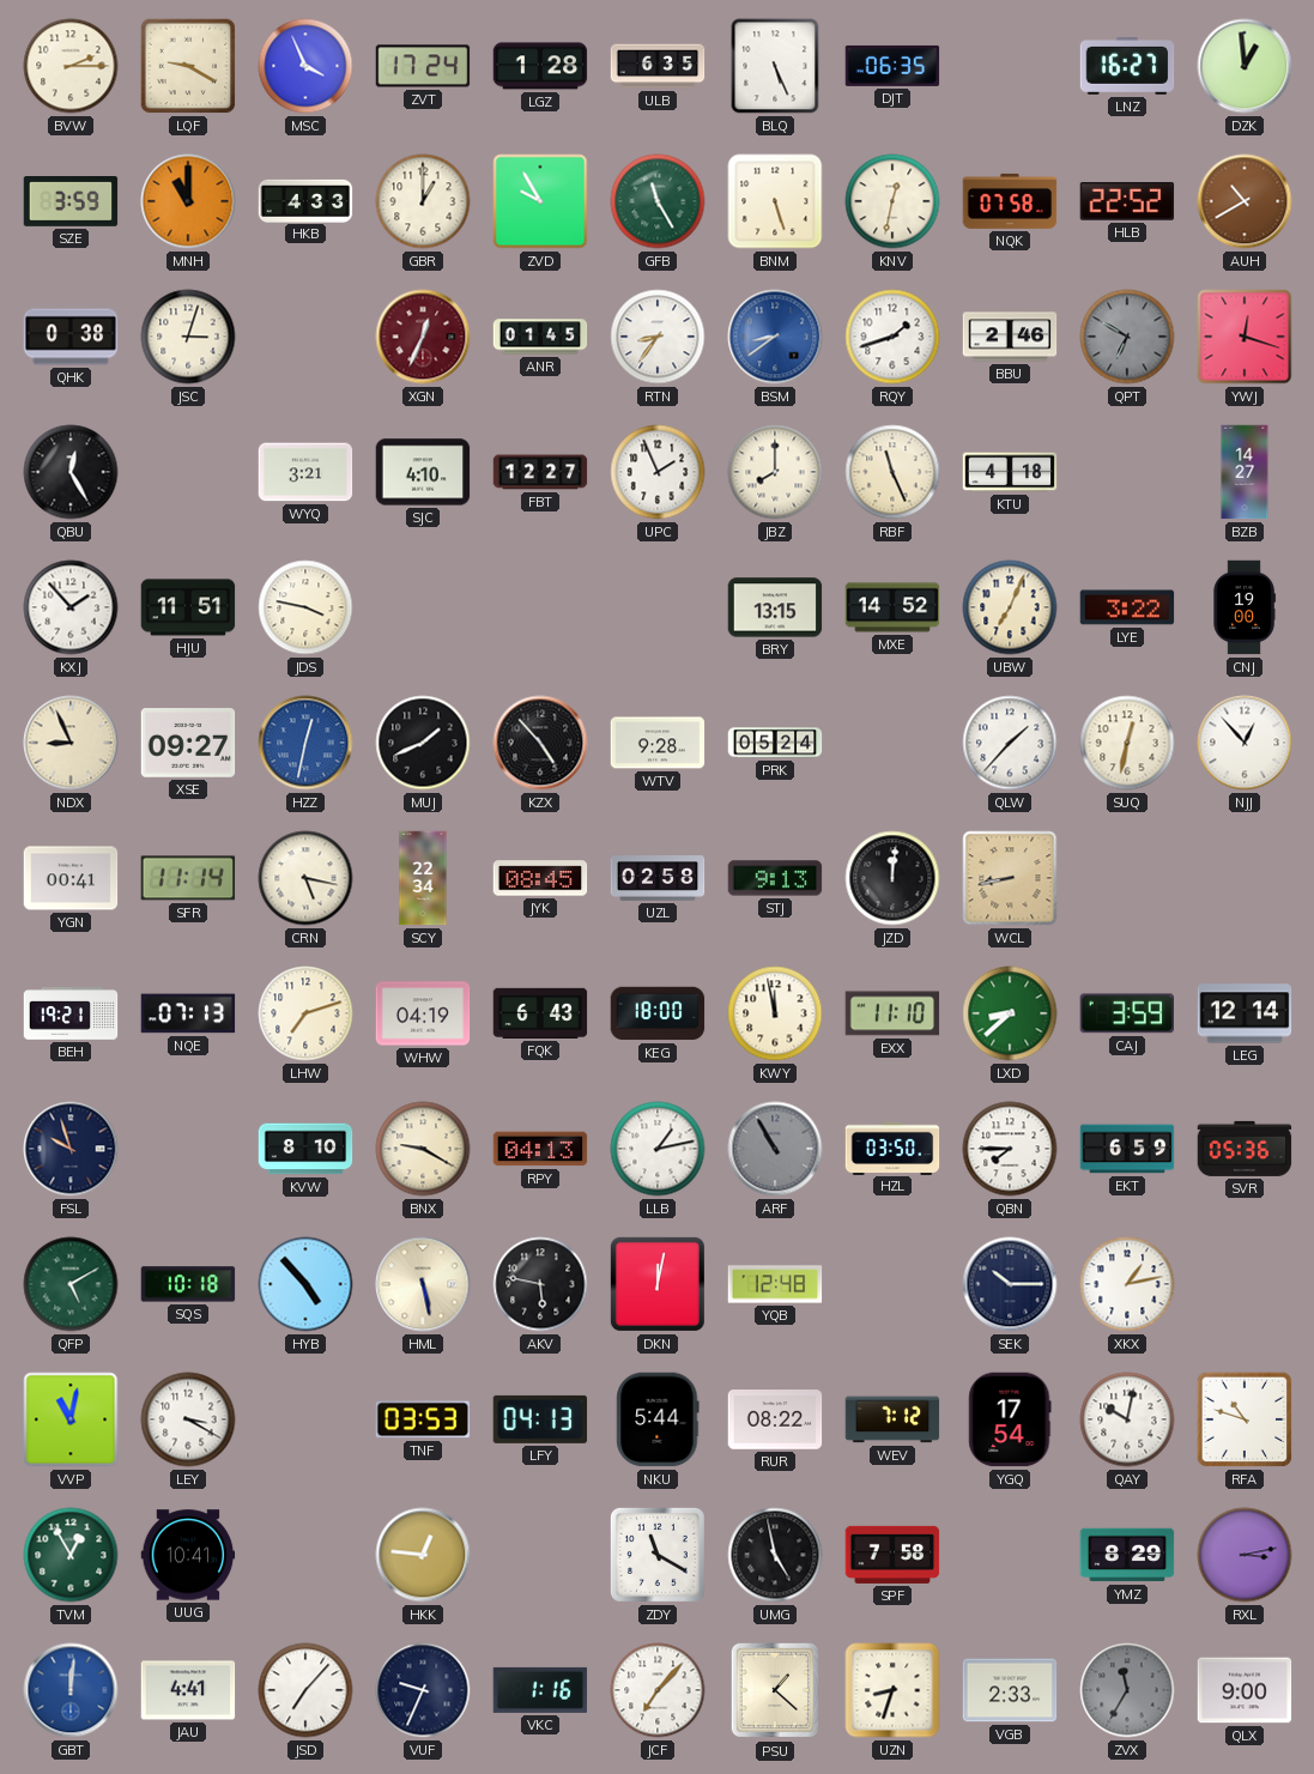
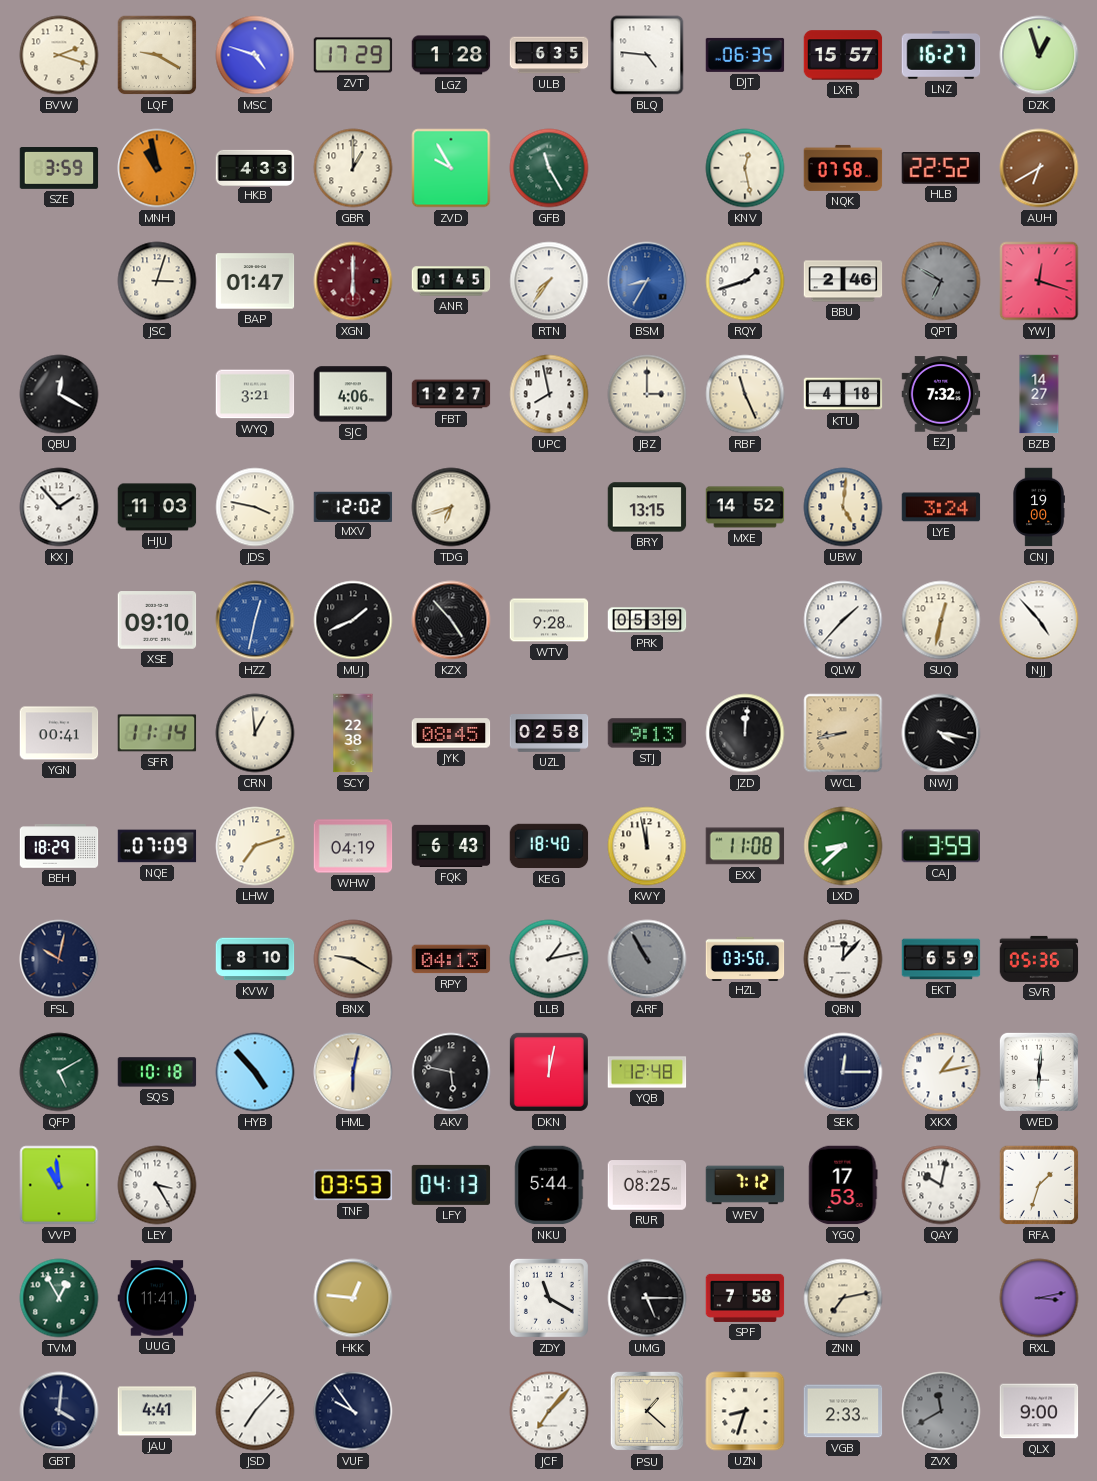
BVW: 2:15 -> 2:18 (59, 55)
MSC: 3:56 -> 4:48 (255, 55)
ZVT: 17:24 -> 17:29 (353, 55)
BLQ: 5:26 -> 4:46 (647, 55)
LXR: none -> 15:57 (843, 55)
DZK: 12:59 -> 12:57 (1039, 55)
MNH: 11:00 -> 10:58 (157, 168)
BNM: 5:27 -> none (775, 201)
KNV: 12:32 -> 12:28 (745, 168)
AUH: 10:40 -> 6:40 (1039, 168)
QHK: 0:38 -> none (71, 337)
BAP: none -> 01:47 (255, 281)
XGN: 12:34 -> 6:00 (353, 281)
RTN: 8:36 -> 7:36 (549, 281)
BSM: 8:39 -> 8:35 (647, 281)
QBU: 12:25 -> 12:20 (59, 394)
SJC: 4:10 -> 4:06 (353, 394)
UPC: 1:56 -> 7:58 (549, 394)
JBZ: 8:00 -> 3:00 (647, 394)
EZJ: none -> 7:32 (941, 394)
HJU: 11:51 -> 11:03 (157, 507)
MXV: none -> 12:02 (353, 506)
TDG: none -> 6:42 (451, 507)
UBW: 7:04 -> 5:01 (843, 507)
LYE: 3:22 -> 3:24 (941, 507)
NDX: 8:56 -> none (71, 743)
XSE: 09:27 -> 09:10 (157, 620)
PRK: 05:24 -> 05:39 (647, 620)
NJJ: 12:53 -> 4:53 (1039, 620)
CRN: 5:17 -> 12:59 (255, 733)
SCY: 22:34 -> 22:38 (353, 733)
NWJ: none -> 4:17 (941, 733)
BEH: 19:21 -> 18:29 (59, 846)
NQE: 07:13 -> 07:09 (157, 846)
KEG: 18:00 -> 18:40 (549, 846)
EXX: 11:10 -> 11:08 (745, 846)
LEG: 12:14 -> none (1245, 1013)
FSL: 9:57 -> 10:02 (59, 959)
QBN: 7:45 -> 12:07 (843, 959)
HML: 5:28 -> 6:02 (353, 1072)
SEK: 10:15 -> 12:15 (843, 1072)
WED: none -> 6:01 (1039, 1072)
VVP: 11:02 -> 10:59 (59, 1185)
LEY: 3:20 -> 3:25 (157, 1185)
RUR: 08:22 -> 08:25 (647, 1185)
YGQ: 17:54 -> 17:53 (843, 1185)
RFA: 10:48 -> 1:33 (1039, 1185)
UUG: 10:41 -> 11:41 (157, 1298)
UMG: 4:58 -> 5:15 (647, 1298)
ZNN: none -> 7:13 (843, 1298)
YMZ: 8:29 -> none (1127, 1555)
GBT: 12:01 -> 4:01 (59, 1411)
GBT dial: blue -> navy (59, 1411)
VUF: 9:34 -> 9:54 (353, 1411)
VKC: 1:16 -> none (540, 1690)
ZVX: 11:35 -> 11:40 (941, 1411)
